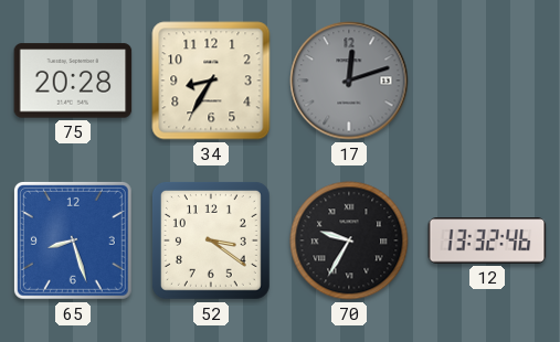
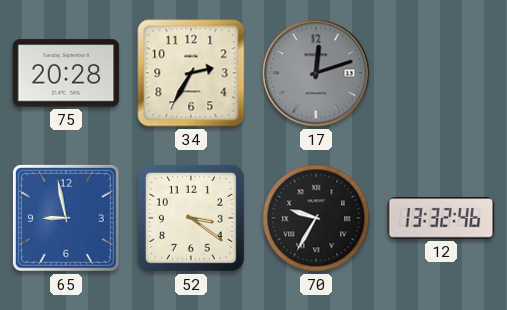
34: 8:35 -> 2:35 (191, 73)
65: 8:27 -> 8:58 (66, 218)
